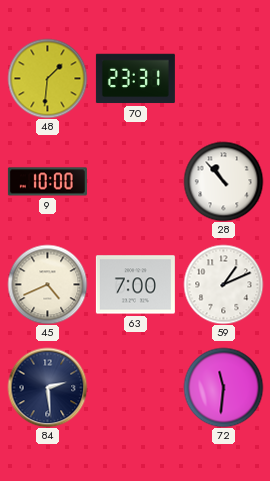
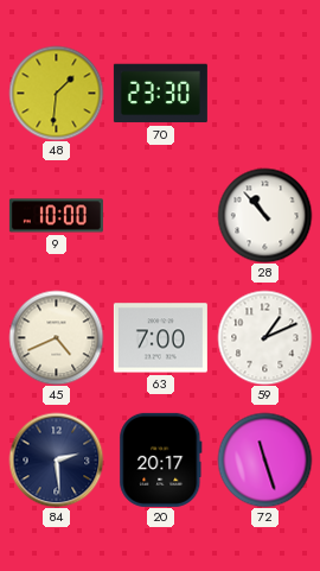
70: 23:31 -> 23:30 (160, 94)
20: none -> 20:17 (161, 459)
72: 11:31 -> 11:27 (264, 459)
